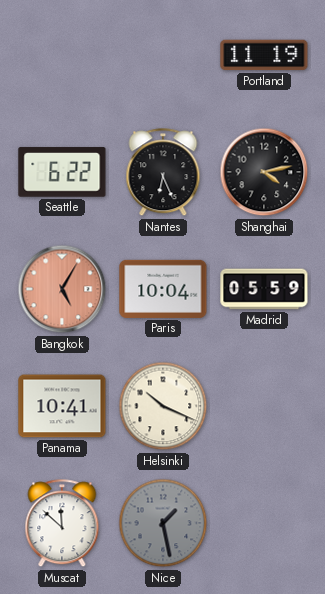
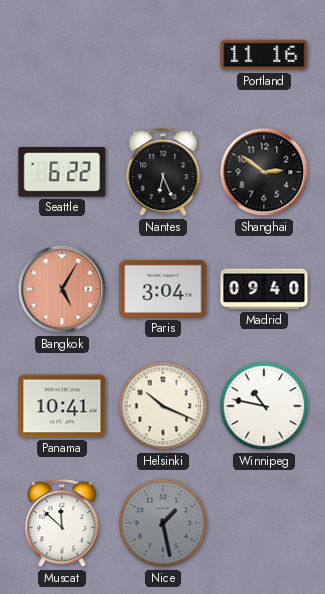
Portland: 11:19 -> 11:16 (264, 55)
Shanghai: 4:13 -> 2:51 (264, 172)
Paris: 10:04 -> 3:04 (163, 289)
Madrid: 05:59 -> 09:40 (264, 289)
Winnipeg: none -> 10:47 (264, 406)
